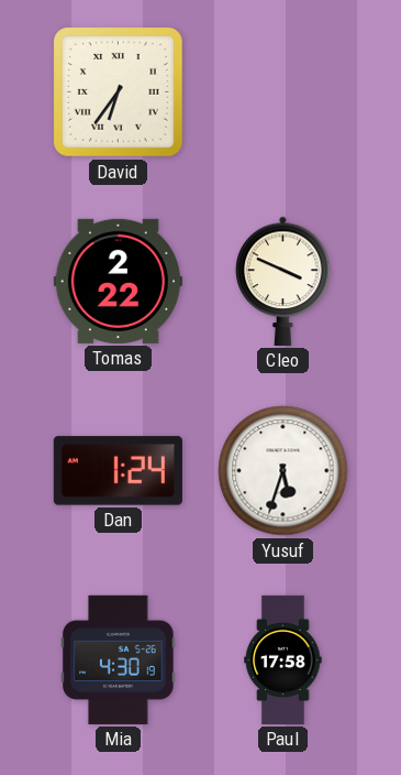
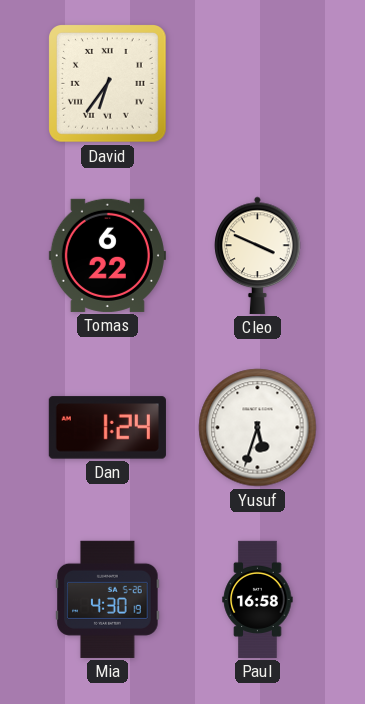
Tomas: 2:22 -> 6:22 (107, 255)
Paul: 17:58 -> 16:58 (258, 599)
